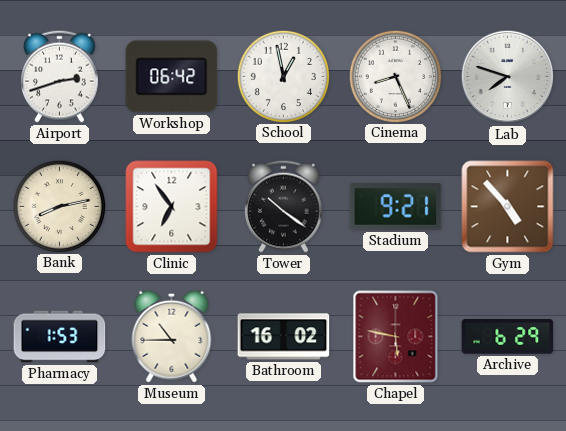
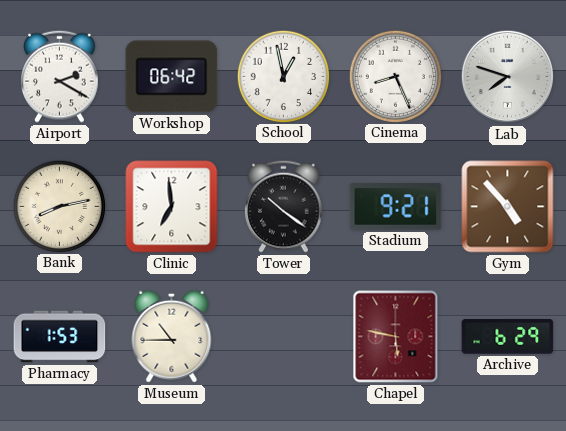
Airport: 2:42 -> 2:20 (60, 76)
Clinic: 6:54 -> 6:59 (172, 207)
Bathroom: 16:02 -> none (284, 337)
